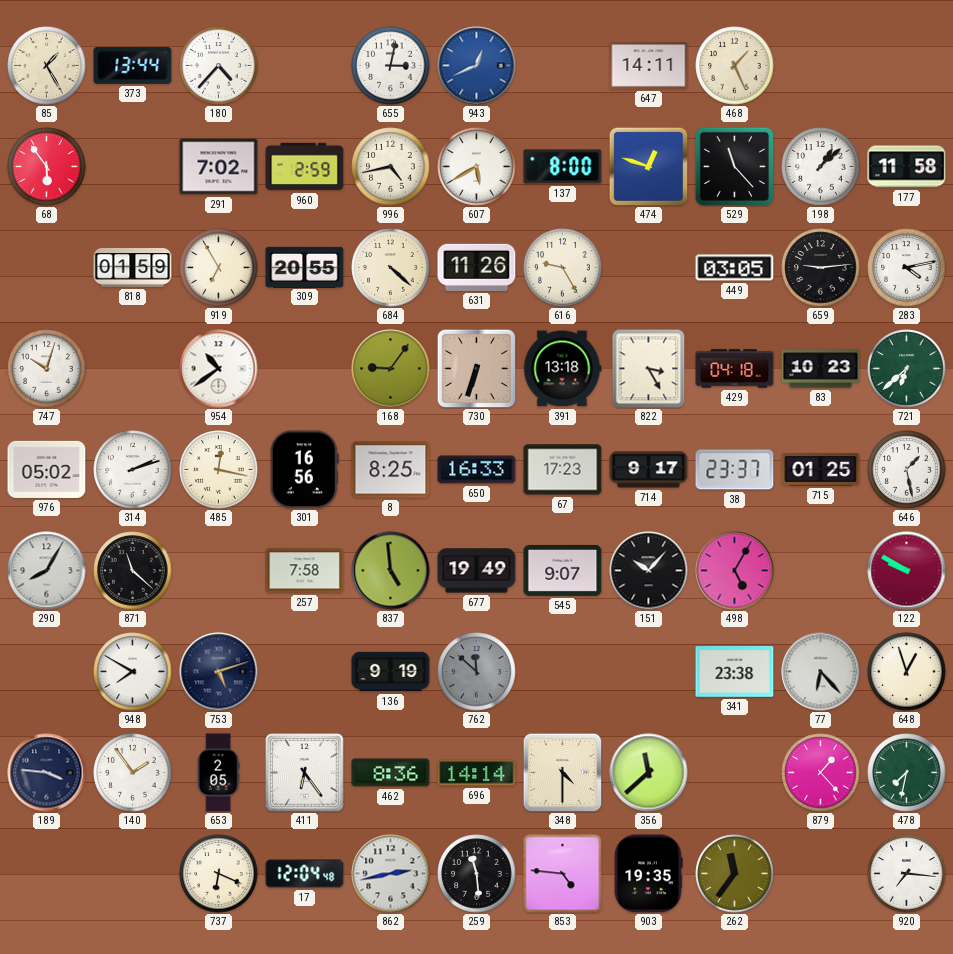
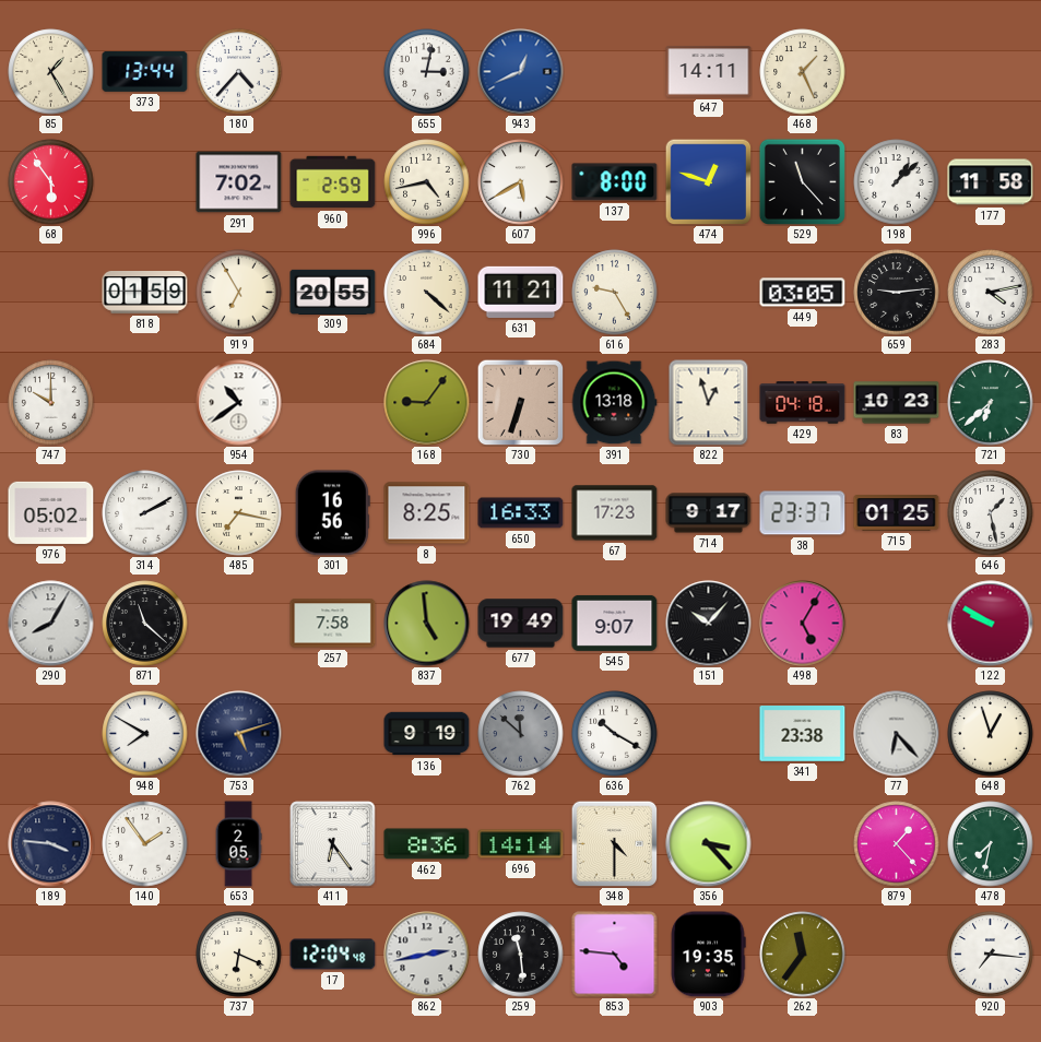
631: 11:26 -> 11:21 (521, 292)
747: 10:03 -> 10:00 (51, 403)
822: 3:25 -> 12:57 (709, 403)
314: 2:12 -> 2:10 (145, 513)
485: 12:17 -> 7:17 (239, 513)
636: none -> 10:20 (615, 734)
356: 11:38 -> 3:23 (709, 844)
